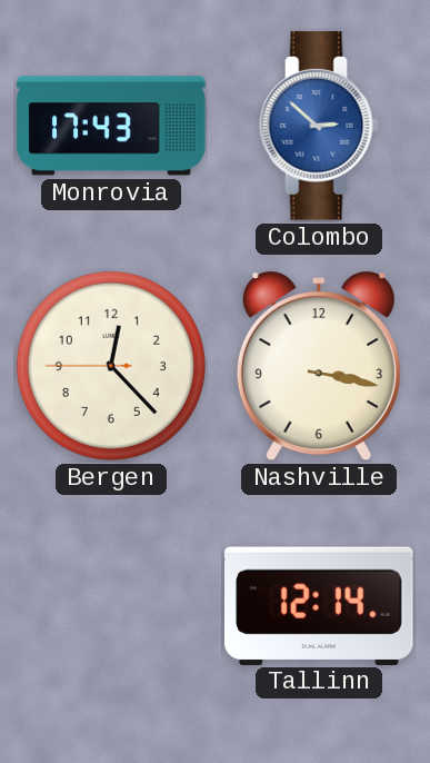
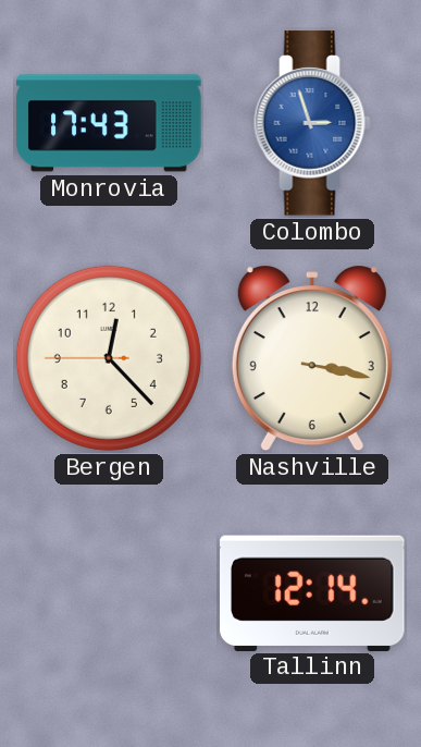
Colombo: 2:52 -> 2:57 (312, 123)
